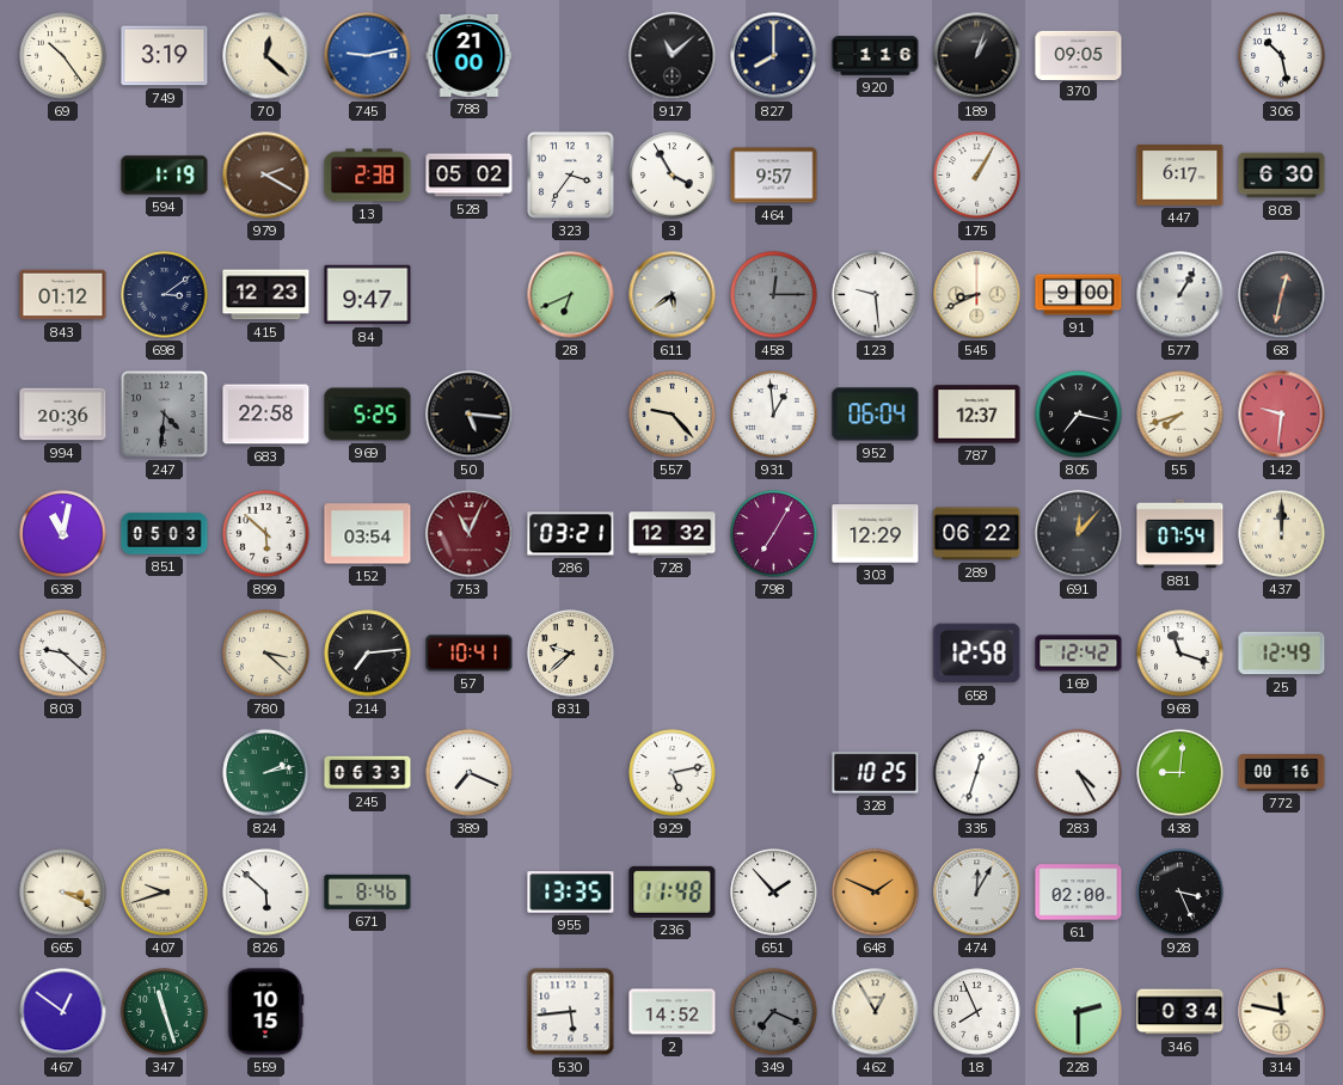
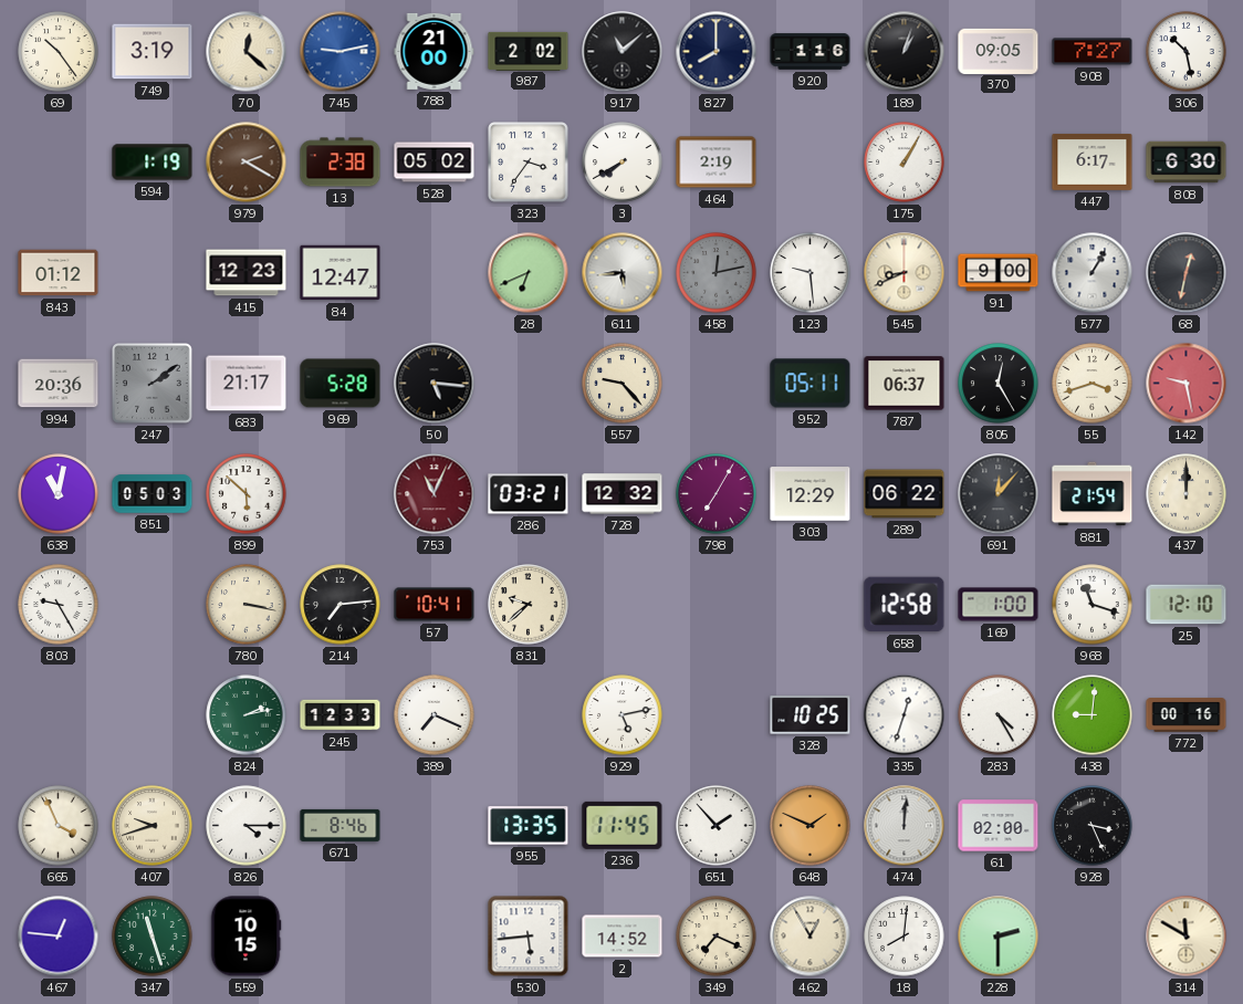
987: none -> 2:02 (529, 51)
908: none -> 7:27 (1093, 52)
3: 3:55 -> 7:40 (623, 163)
464: 9:57 -> 2:19 (717, 163)
698: 3:09 -> none (165, 295)
84: 9:47 -> 12:47 (341, 273)
611: 5:39 -> 5:44 (623, 273)
458: 12:15 -> 12:13 (717, 273)
247: 4:31 -> 2:09 (153, 384)
683: 22:58 -> 21:17 (247, 384)
969: 5:25 -> 5:28 (341, 384)
931: 12:59 -> none (774, 415)
952: 06:04 -> 05:11 (811, 384)
787: 12:37 -> 06:37 (905, 384)
805: 7:17 -> 12:25 (999, 384)
55: 7:42 -> 3:42 (1093, 384)
142: 9:31 -> 9:28 (1187, 384)
152: 03:54 -> none (368, 534)
881: 07:54 -> 21:54 (1093, 494)
803: 9:22 -> 9:25 (59, 605)
780: 3:22 -> 3:17 (247, 605)
169: 12:42 -> 1:00 (999, 605)
25: 12:49 -> 12:10 (1187, 605)
245: 06:33 -> 12:33 (341, 715)
665: 3:19 -> 3:56 (59, 826)
826: 5:52 -> 4:15 (247, 826)
236: 11:48 -> 11:45 (623, 825)
474: 12:05 -> 12:01 (905, 826)
467: 12:51 -> 12:46 (59, 937)
349 dial: grey -> cream (717, 937)
18: 7:56 -> 8:01 (905, 937)
346: 0:34 -> none (1181, 1012)
314: 11:47 -> 11:50 (1187, 937)
